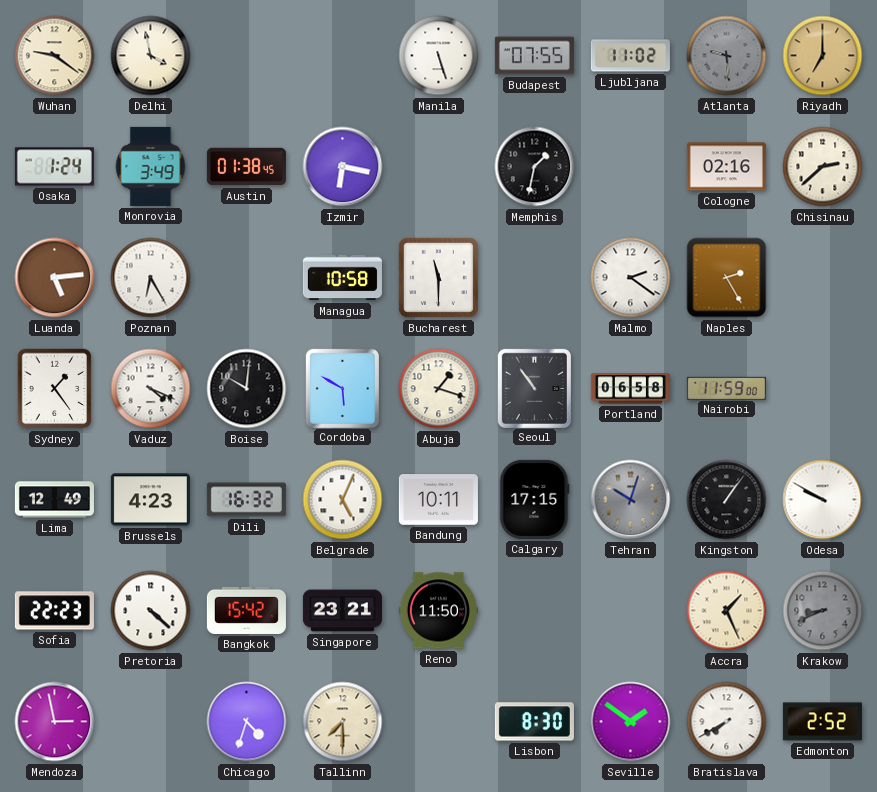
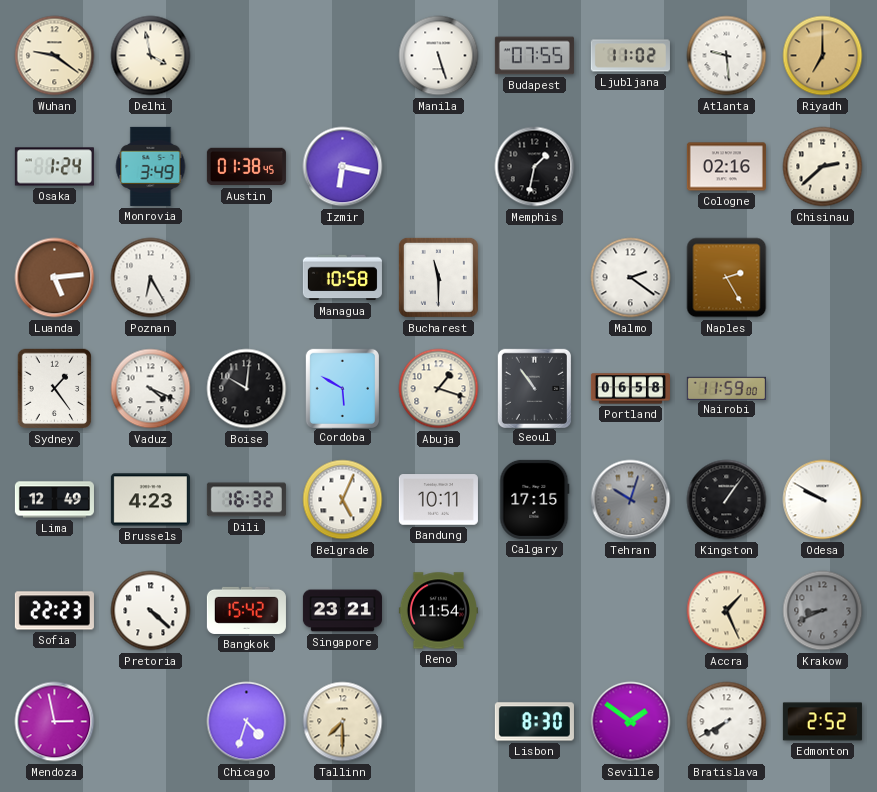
Atlanta dial: grey -> white (727, 56)
Reno: 11:50 -> 11:54 (438, 611)
